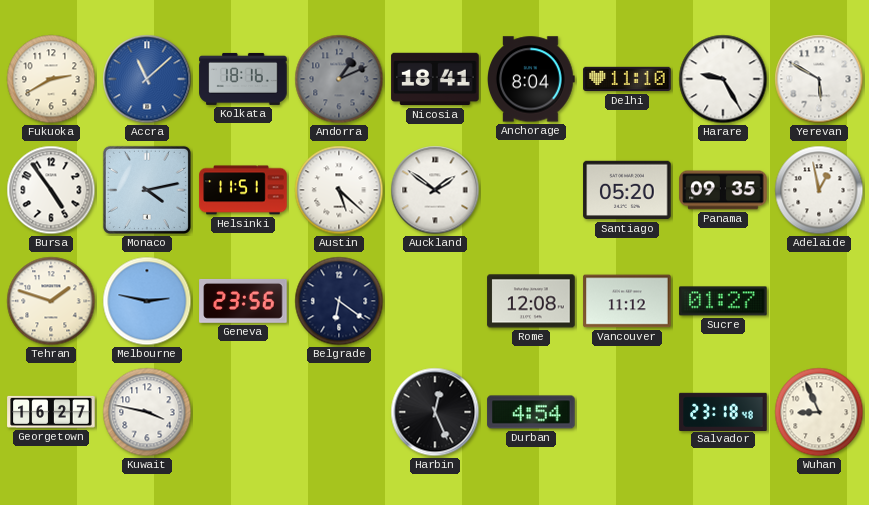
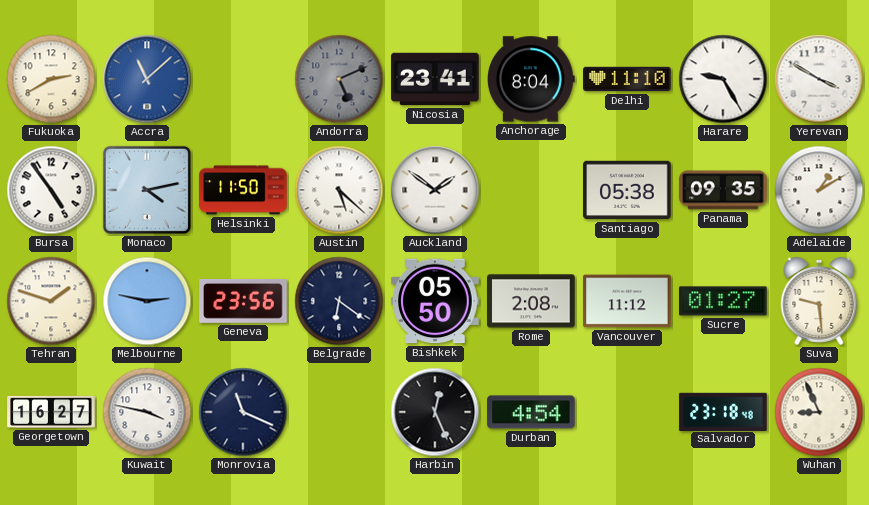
Kolkata: 18:16 -> none (243, 79)
Andorra: 1:11 -> 5:11 (339, 79)
Nicosia: 18:41 -> 23:41 (435, 79)
Yerevan: 5:50 -> 3:50 (819, 79)
Helsinki: 11:51 -> 11:50 (243, 190)
Santiago: 05:20 -> 05:38 (627, 190)
Adelaide: 12:58 -> 1:10 (819, 190)
Bishkek: none -> 05:50 (435, 301)
Rome: 12:08 -> 2:08 (531, 301)
Suva: none -> 9:29 (819, 301)
Monrovia: none -> 11:19 (243, 412)
